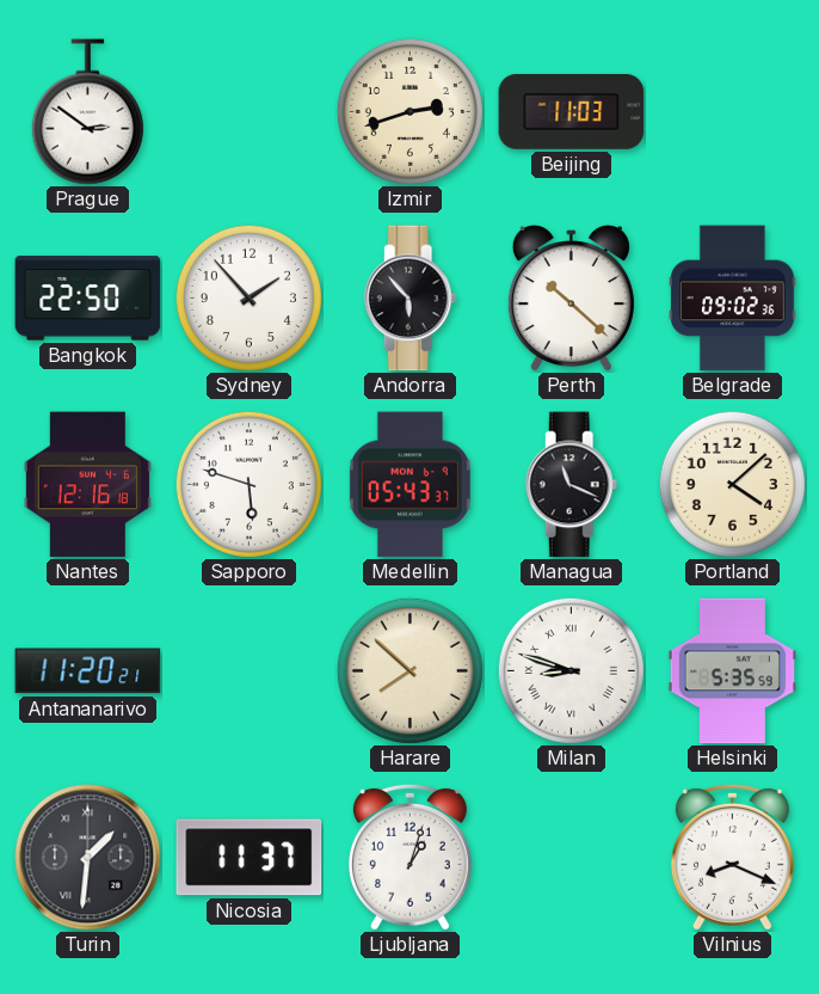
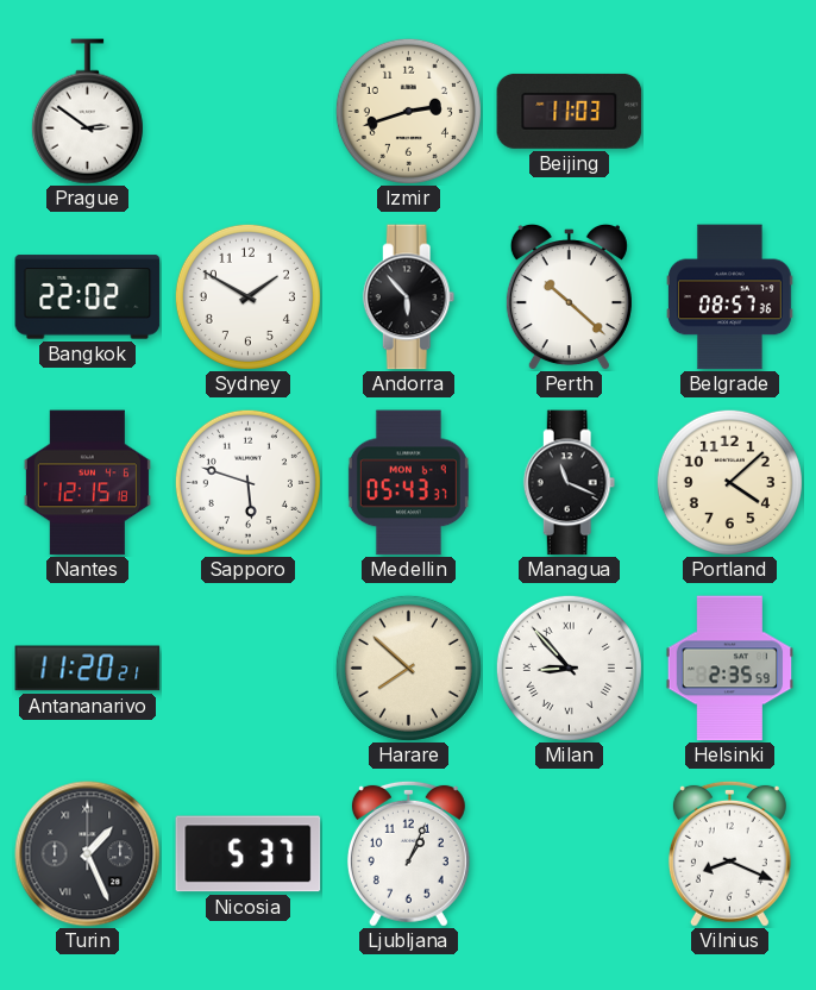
Bangkok: 22:50 -> 22:02 (88, 297)
Sydney: 1:53 -> 1:50 (247, 296)
Belgrade: 09:02 -> 08:57 (729, 297)
Nantes: 12:16 -> 12:15 (87, 483)
Milan: 8:48 -> 8:53 (569, 668)
Helsinki: 5:35 -> 2:35 (730, 669)
Turin: 1:31 -> 1:26 (88, 854)
Nicosia: 11:37 -> 5:37 (249, 854)
Ljubljana: 1:03 -> 1:04 (408, 853)
